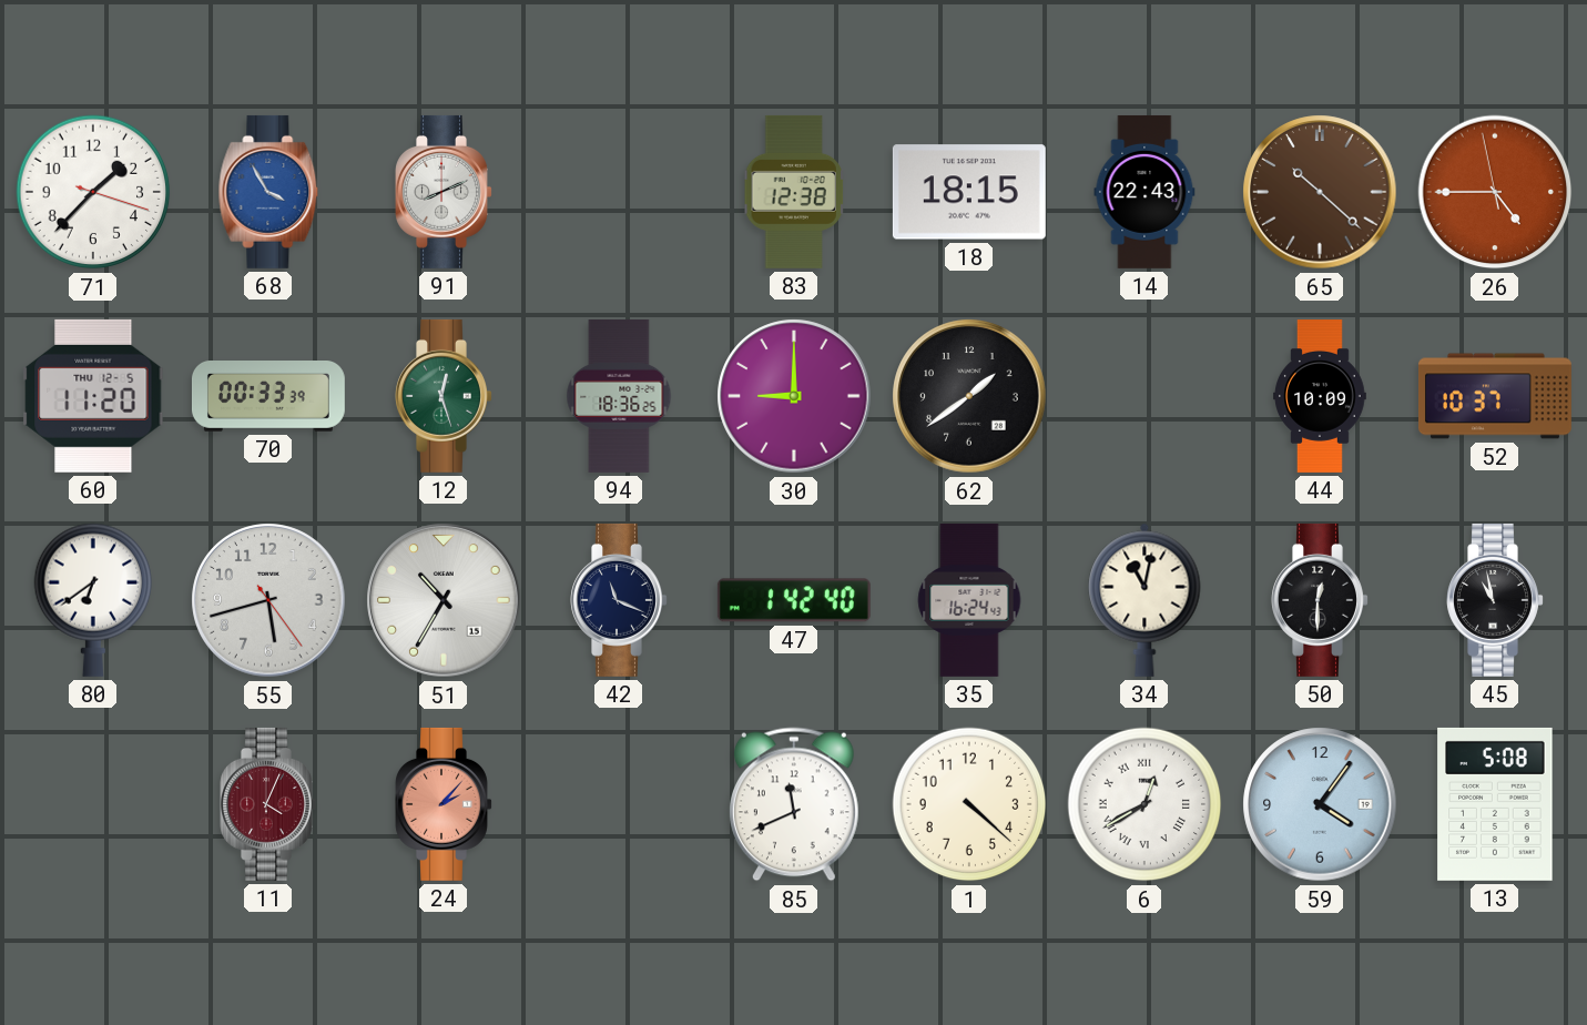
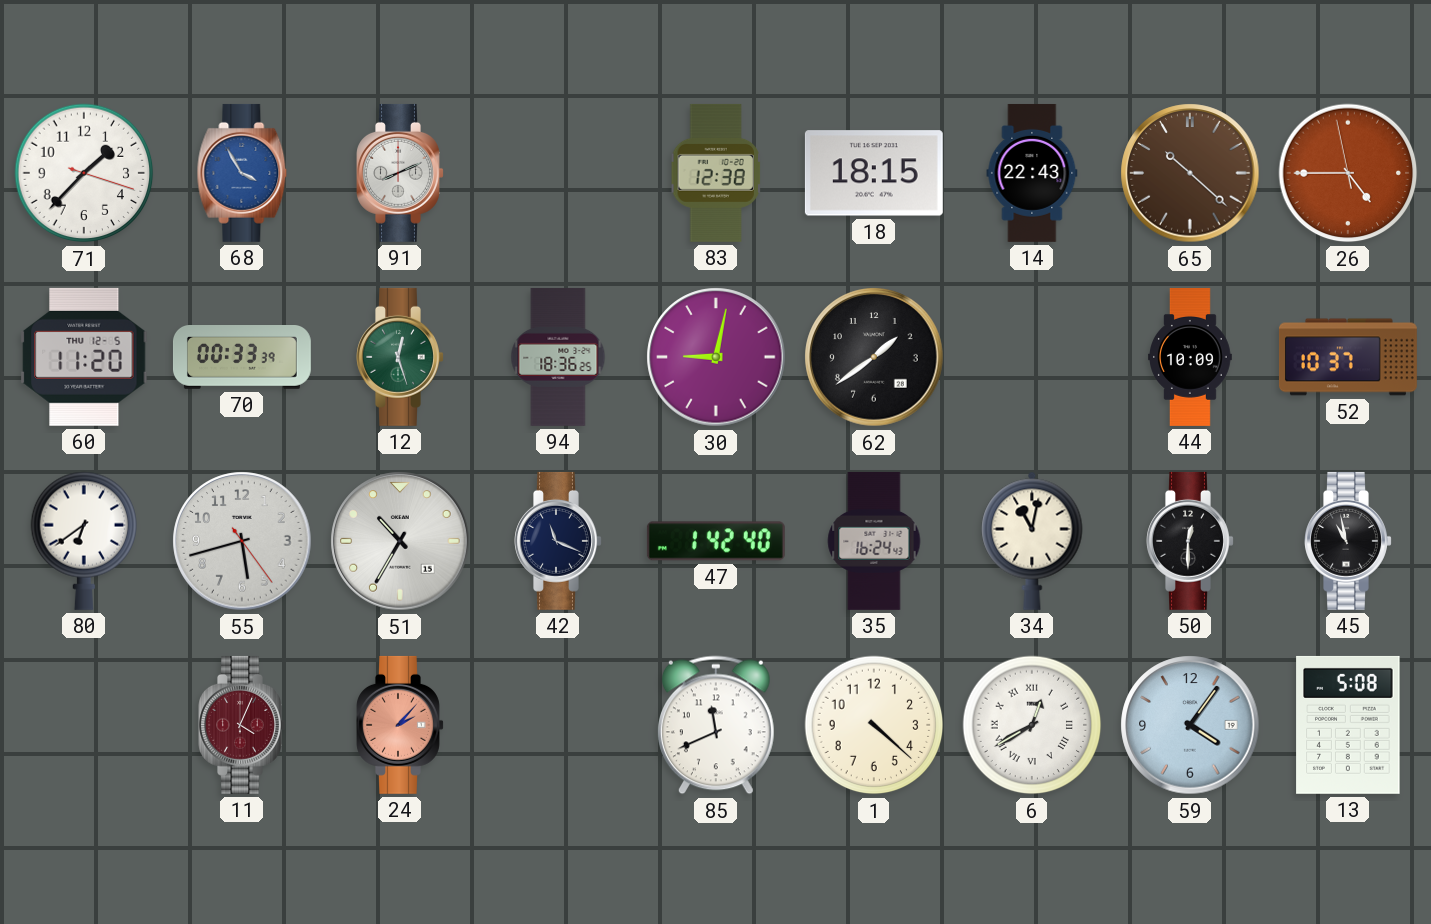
30: 9:00 -> 9:02 (716, 357)
